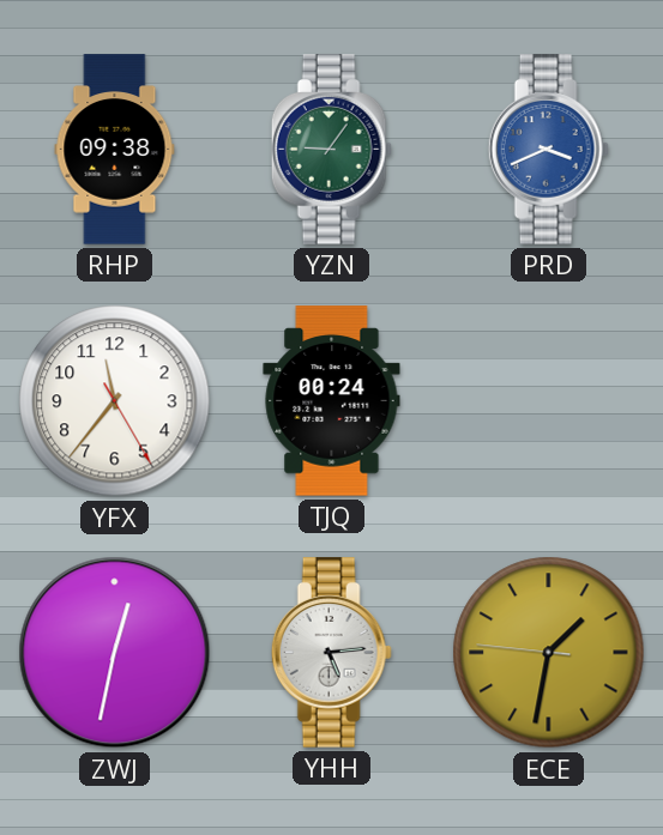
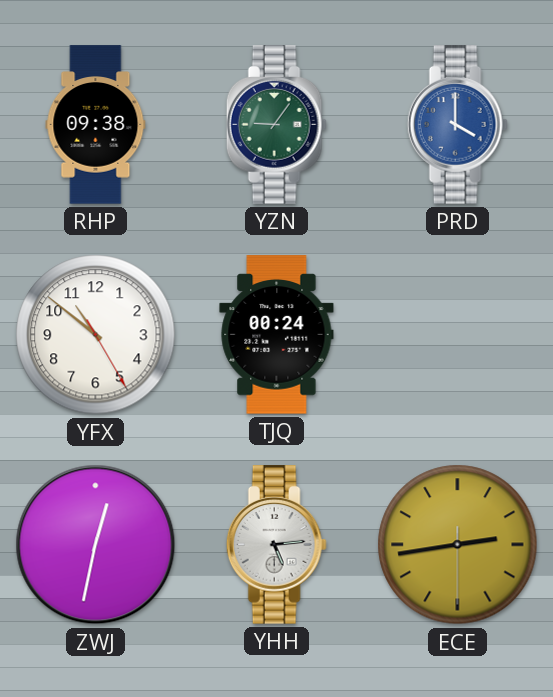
PRD: 3:41 -> 4:00 (457, 125)
YFX: 11:36 -> 10:51 (96, 335)
ECE: 1:31 -> 2:43 (458, 545)
